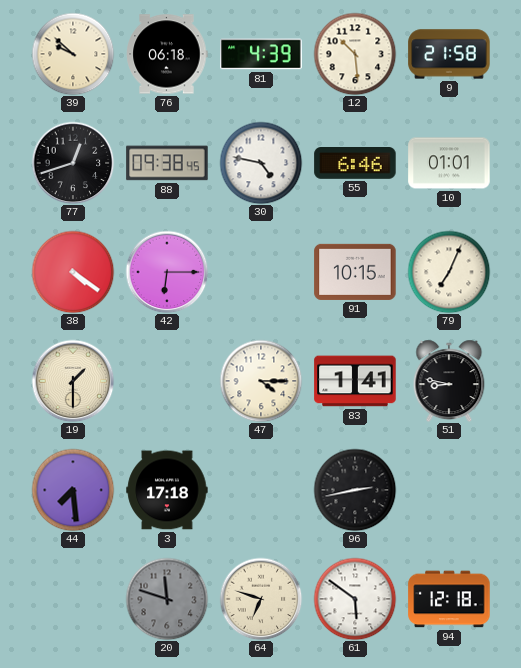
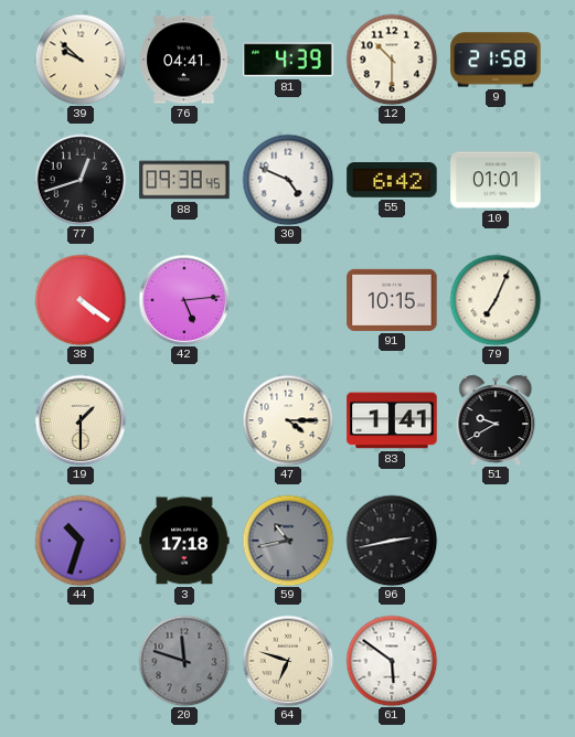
76: 06:18 -> 04:41 (184, 60)
12: 10:29 -> 10:30 (392, 60)
30: 4:47 -> 4:49 (288, 180)
55: 6:46 -> 6:42 (392, 181)
42: 6:15 -> 5:14 (184, 300)
51: 8:47 -> 9:40 (496, 420)
44: 7:29 -> 10:33 (81, 541)
59: none -> 10:43 (288, 541)
94: 12:18 -> none (449, 599)
